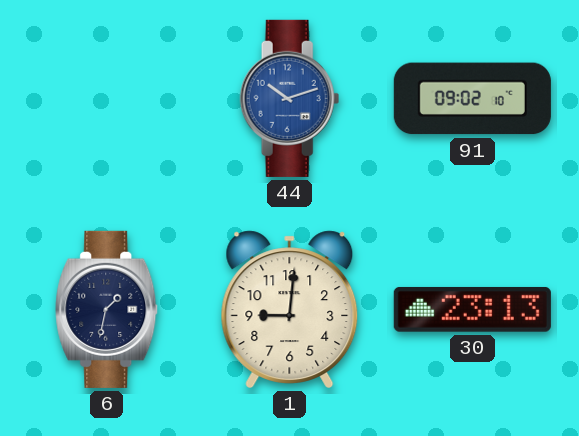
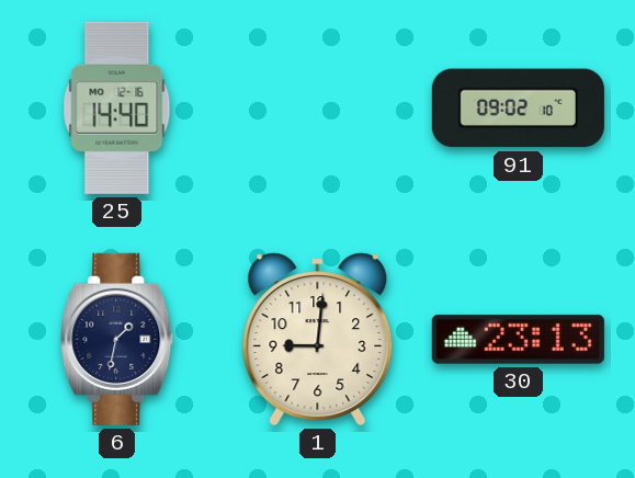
25: none -> 14:40 (117, 107)
44: 10:12 -> none (290, 98)
